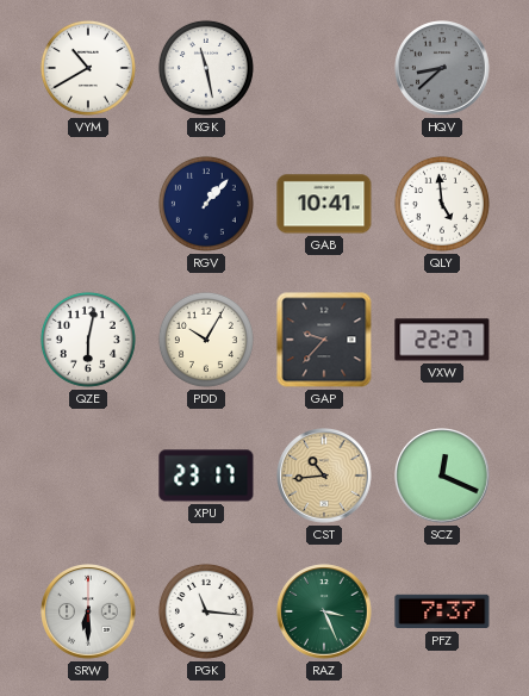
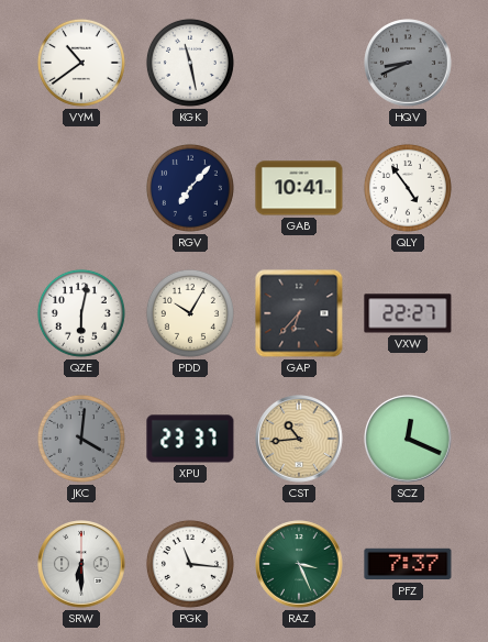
VYM: 10:40 -> 10:39 (81, 63)
HQV: 8:38 -> 8:41 (408, 63)
RGV: 1:07 -> 7:07 (190, 188)
QLY: 4:59 -> 4:54 (408, 188)
GAP: 9:37 -> 6:37 (299, 313)
JKC: none -> 4:01 (81, 439)
XPU: 23:17 -> 23:37 (190, 439)
